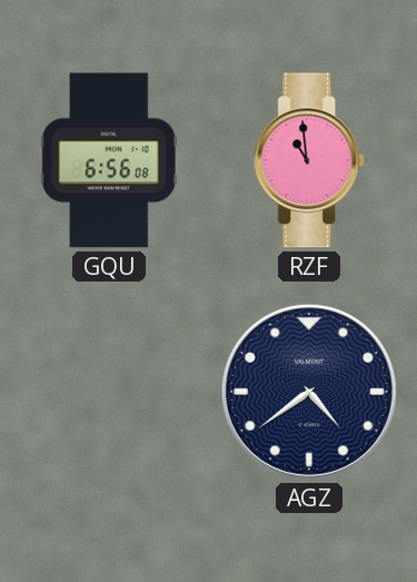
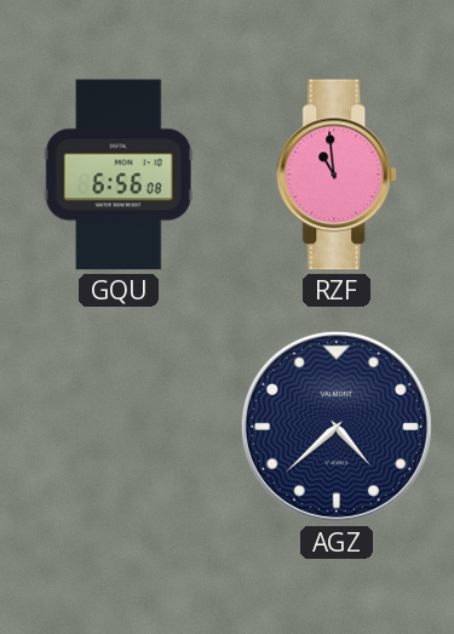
AGZ: 4:39 -> 4:38 (337, 427)
